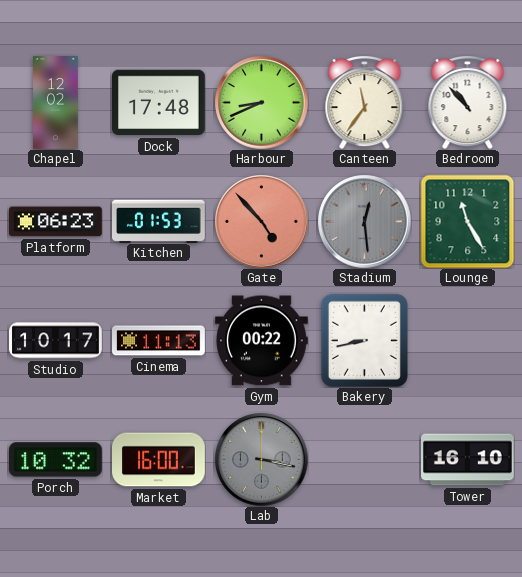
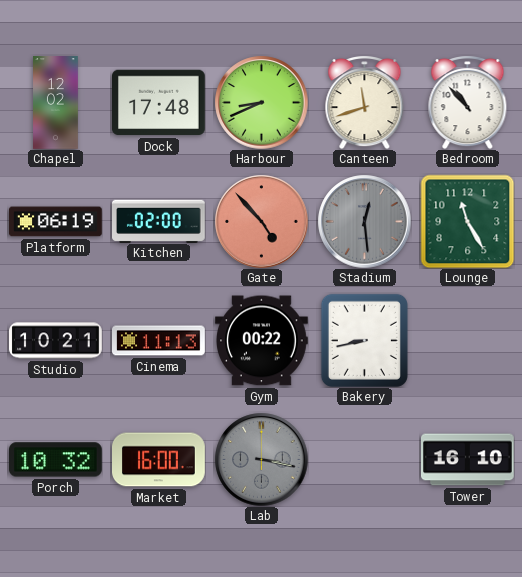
Canteen: 11:36 -> 11:42 (365, 103)
Platform: 06:23 -> 06:19 (56, 222)
Kitchen: 01:53 -> 02:00 (159, 221)
Studio: 10:17 -> 10:21 (56, 341)
